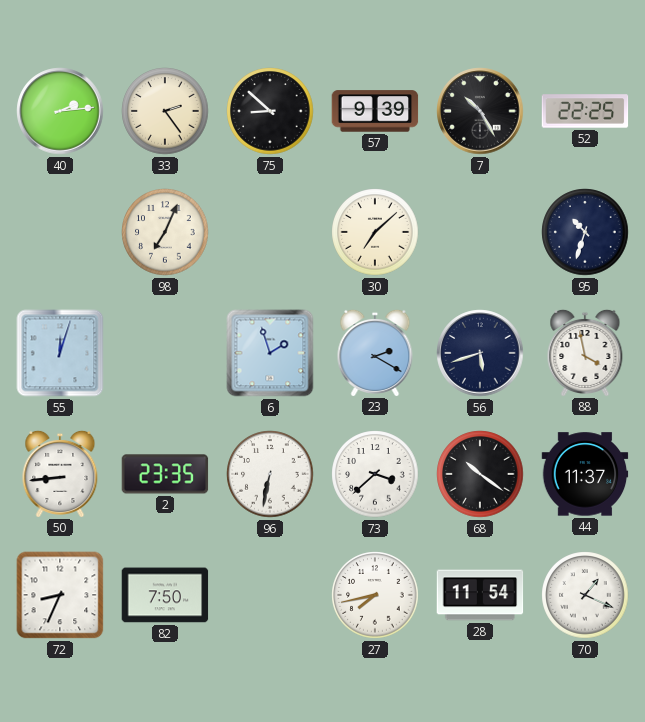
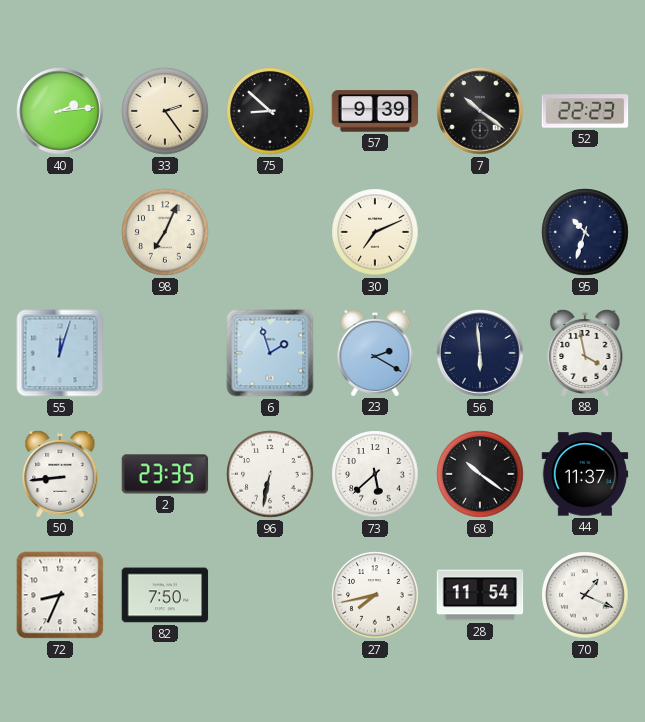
7: 10:25 -> 10:21 (480, 111)
52: 22:25 -> 22:23 (585, 111)
30: 7:08 -> 7:11 (375, 232)
56: 5:42 -> 5:59 (480, 353)
73: 3:38 -> 5:38 (375, 474)
